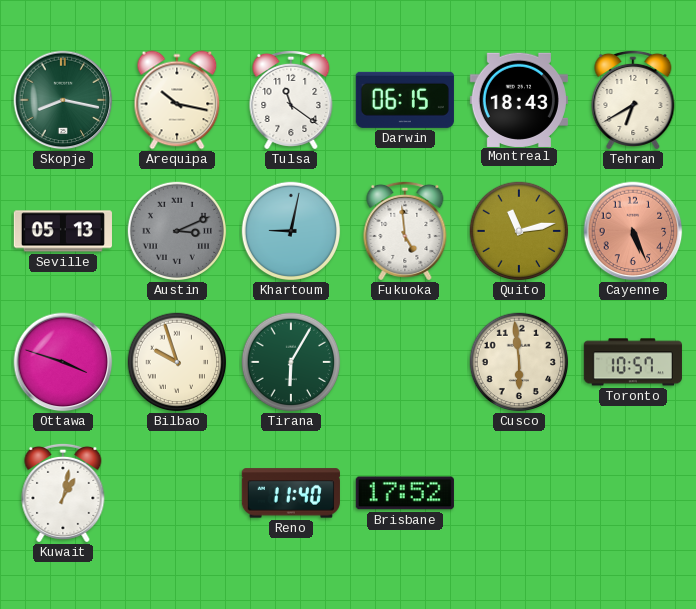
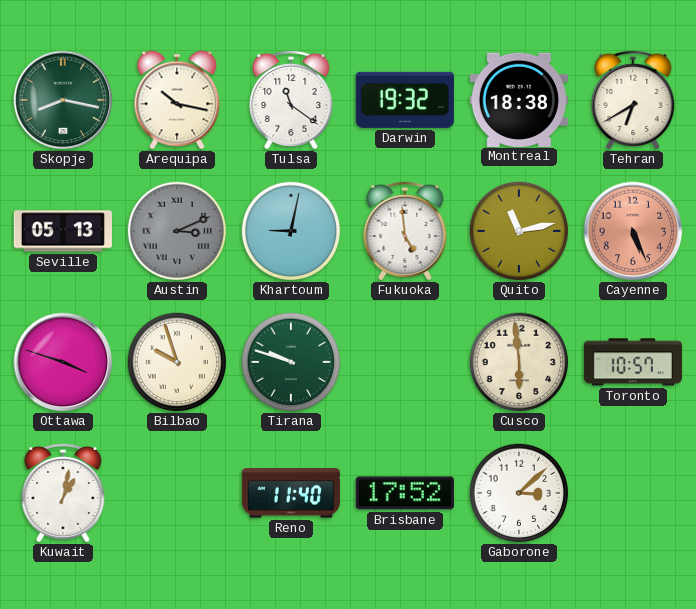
Darwin: 06:15 -> 19:32 (405, 100)
Montreal: 18:43 -> 18:38 (519, 99)
Tirana: 6:05 -> 9:48 (291, 362)
Gaborone: none -> 3:08 (519, 493)
